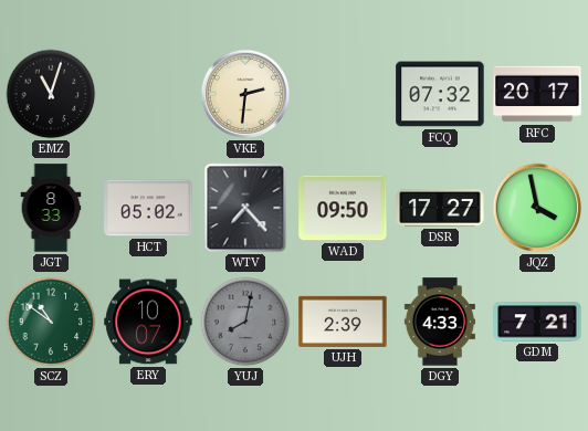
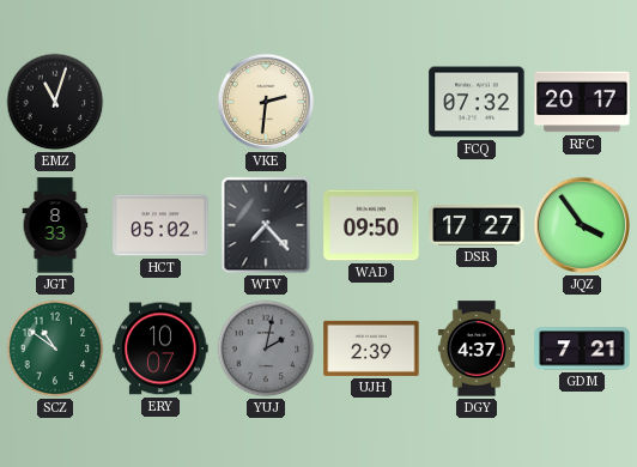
JQZ: 3:58 -> 3:54 (582, 225)
YUJ: 8:02 -> 2:02 (266, 348)
DGY: 4:33 -> 4:37 (477, 348)
